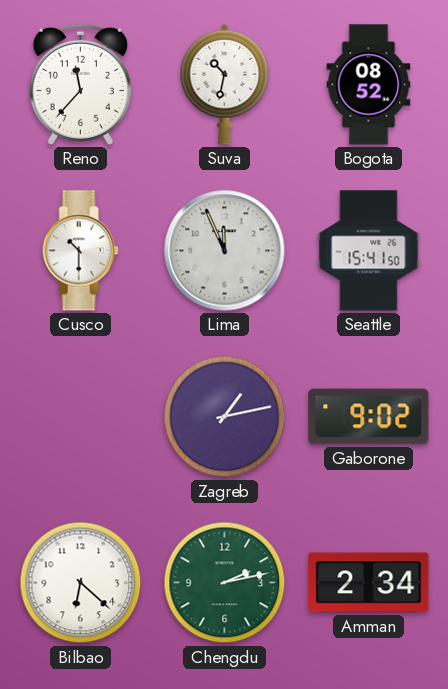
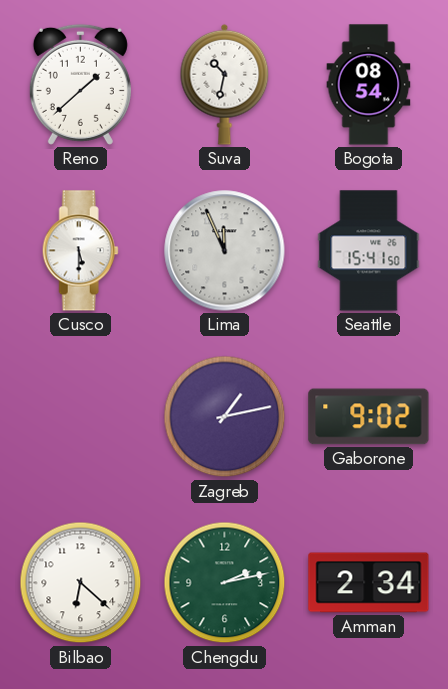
Reno: 11:37 -> 1:38 (80, 84)
Bogota: 08:52 -> 08:54 (369, 85)
Cusco: 10:30 -> 5:30 (80, 251)
